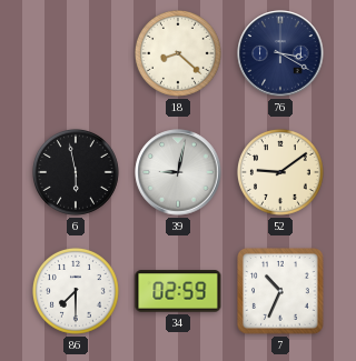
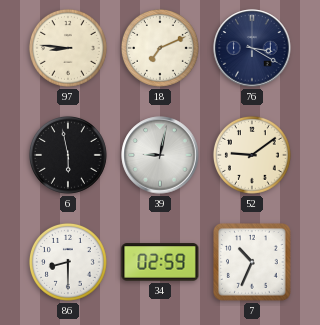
97: none -> 8:46 (68, 48)
18: 8:22 -> 7:11 (160, 48)
86: 7:30 -> 8:30 (68, 262)
